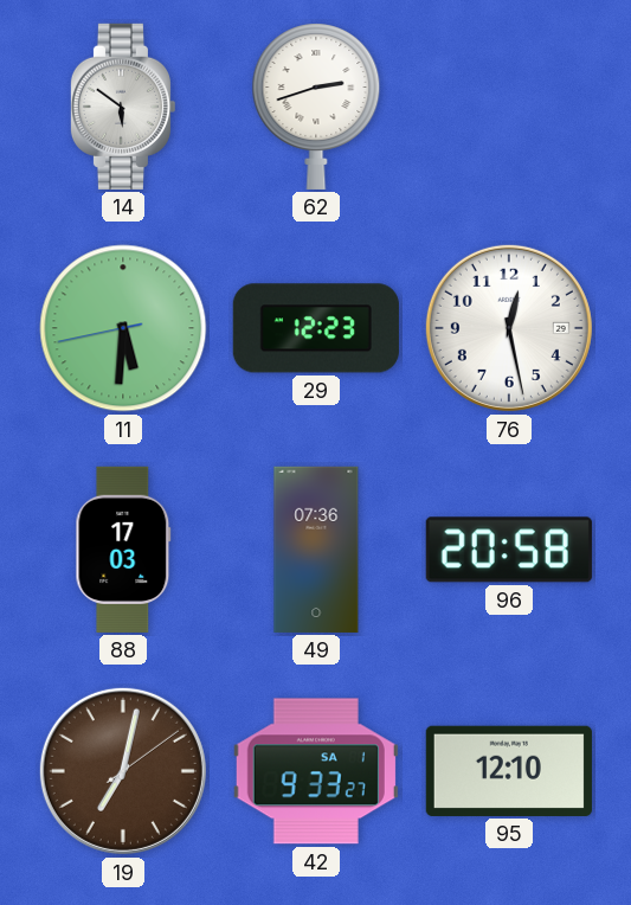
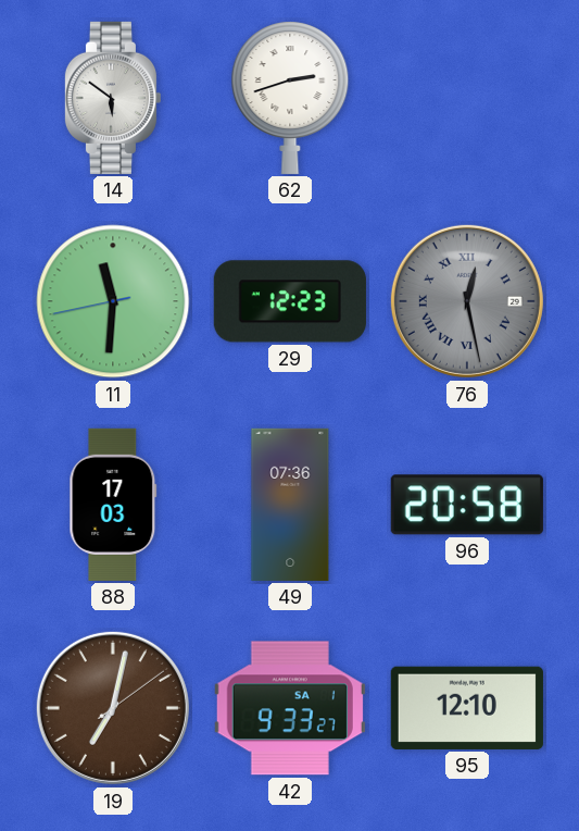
11: 5:30 -> 11:30 (113, 301)
76 dial: white -> grey (467, 301)
76 numerals: Arabic -> Roman (467, 301)
